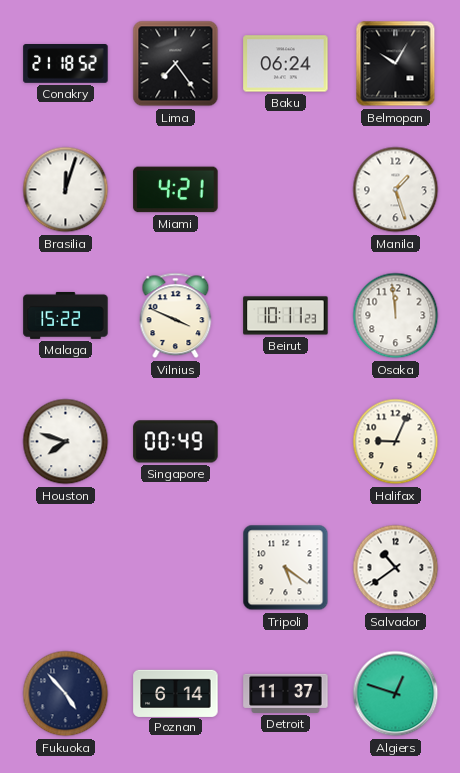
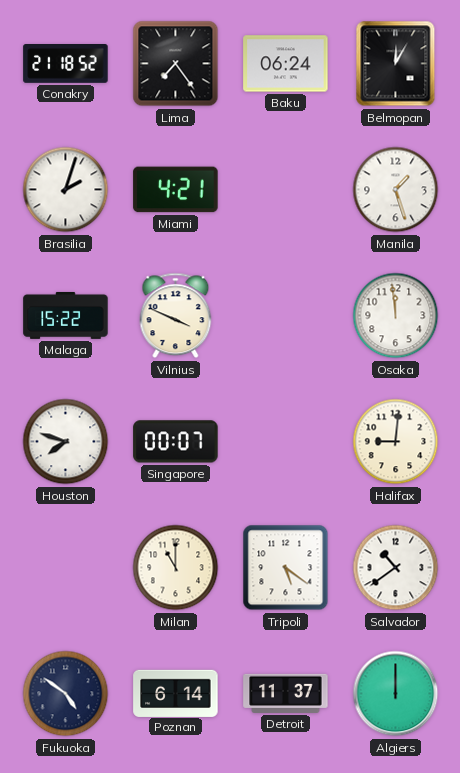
Belmopan: 10:05 -> 12:05 (396, 64)
Brasilia: 12:03 -> 2:03 (66, 190)
Beirut: 10:11 -> none (286, 316)
Singapore: 00:49 -> 00:07 (176, 442)
Halifax: 9:04 -> 9:01 (396, 442)
Milan: none -> 11:00 (176, 568)
Fukuoka: 4:53 -> 4:51 (66, 694)
Algiers: 12:48 -> 12:00 (396, 694)
